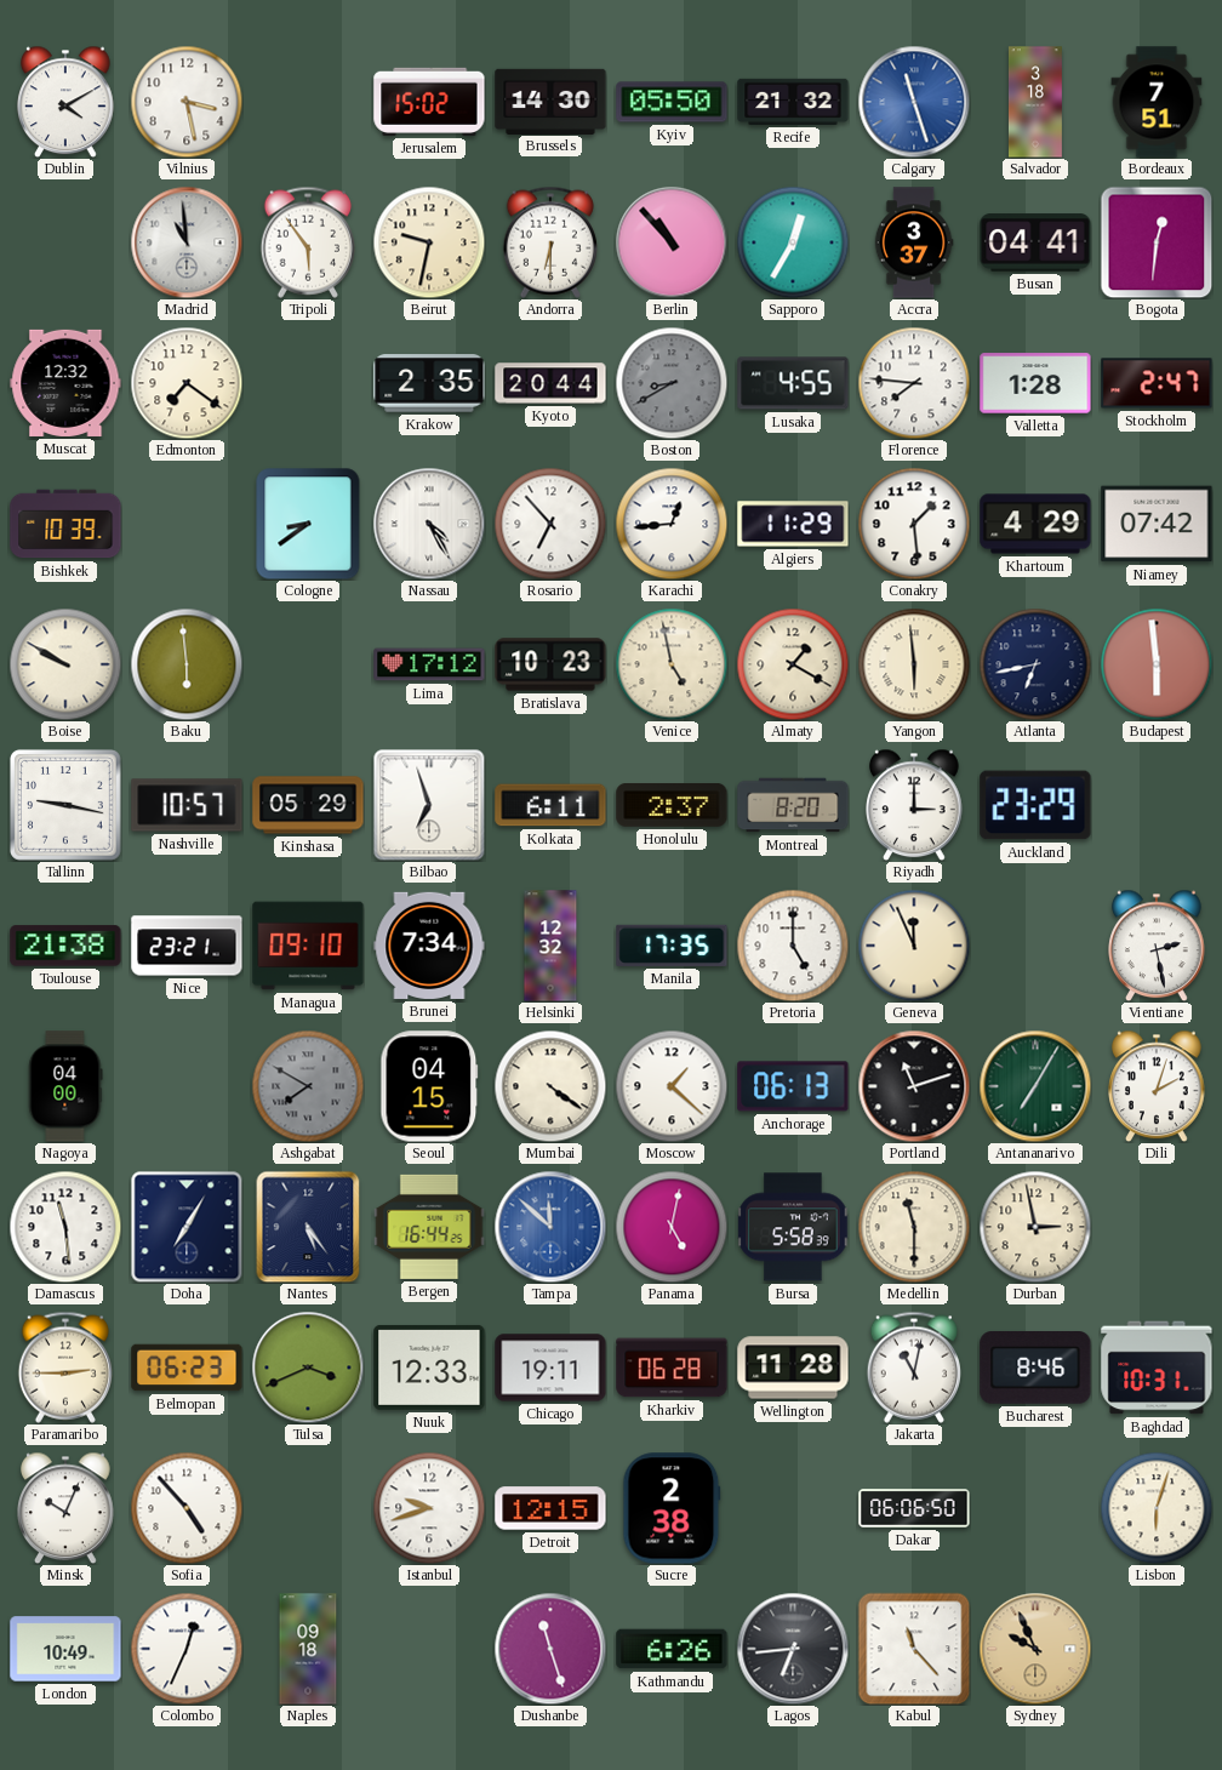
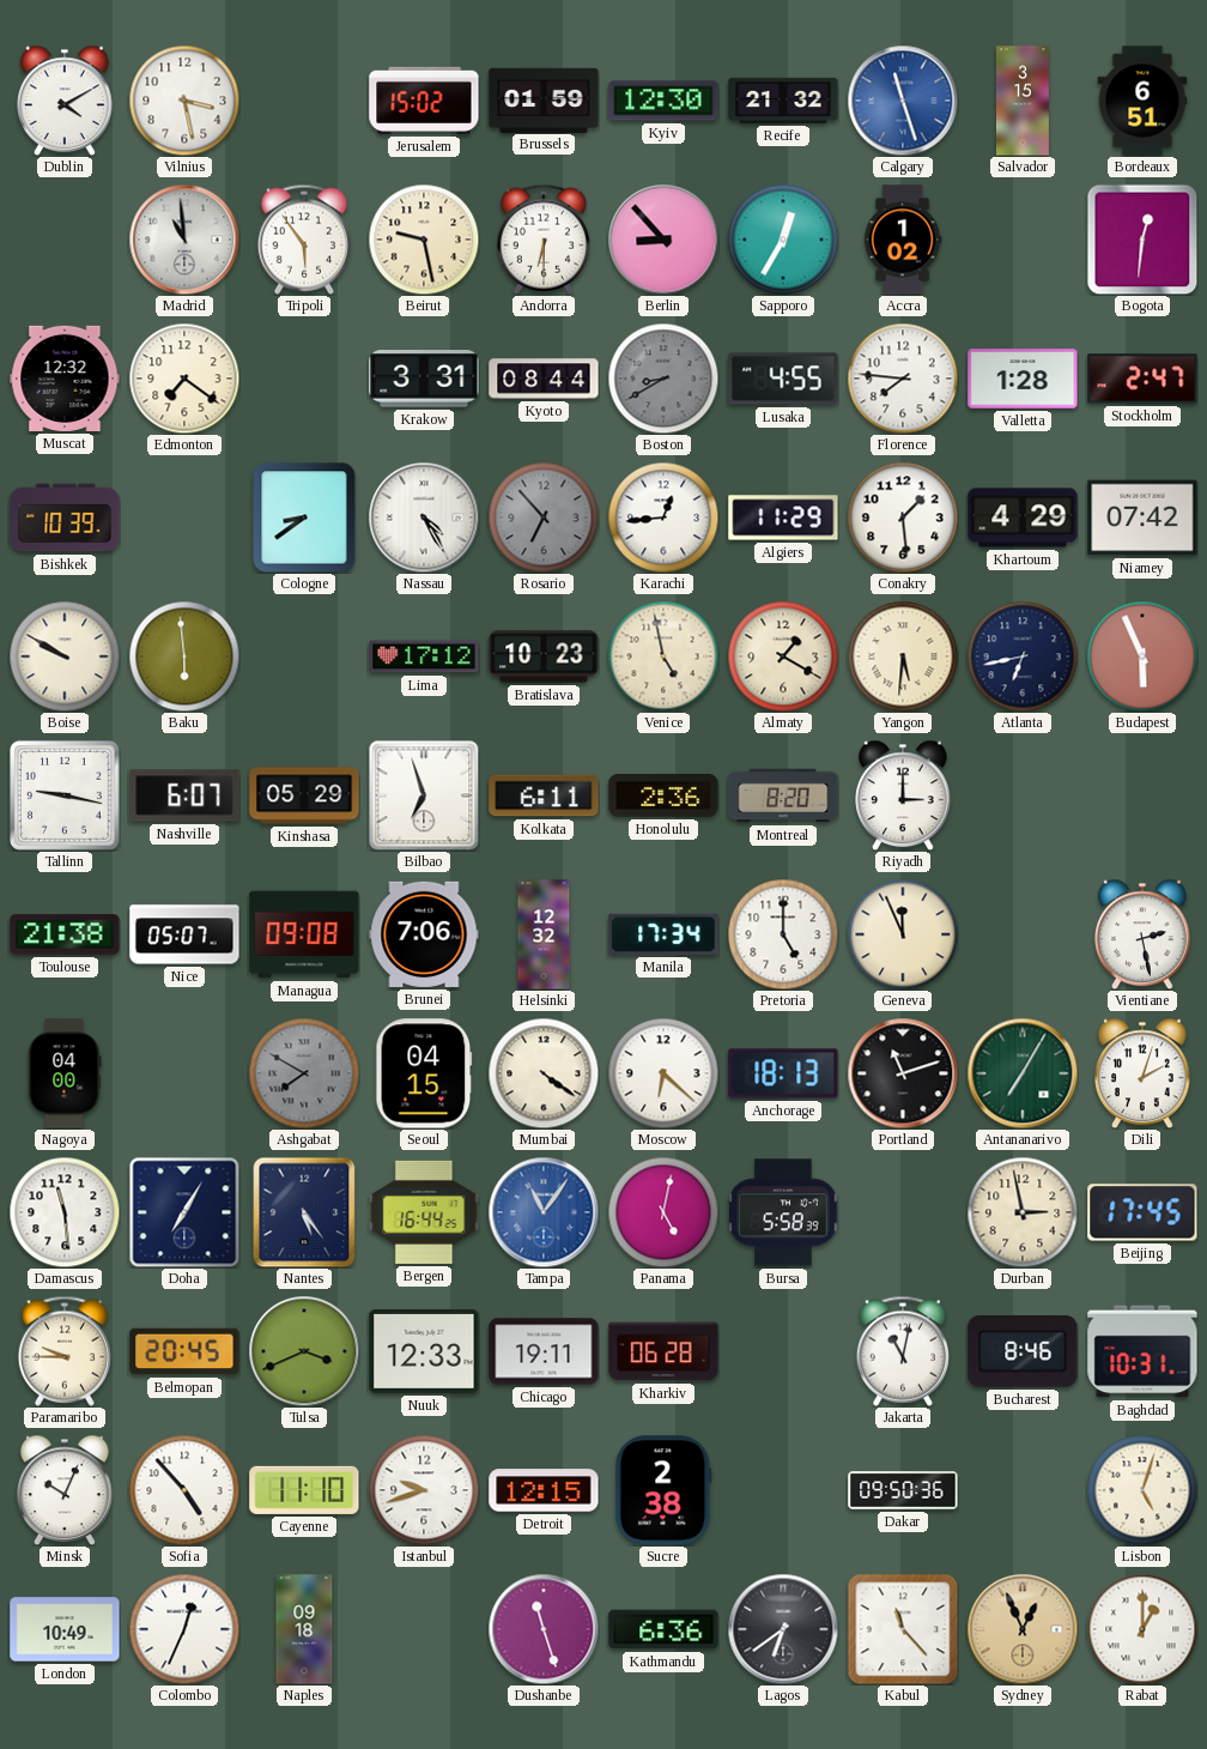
Brussels: 14:30 -> 01:59 (544, 99)
Kyiv: 05:50 -> 12:30 (663, 101)
Salvador: 3:18 -> 3:15 (1023, 101)
Bordeaux: 7:51 -> 6:51 (1142, 101)
Beirut: 9:32 -> 9:28 (424, 240)
Berlin: 10:53 -> 8:53 (663, 240)
Accra: 3:37 -> 1:02 (903, 240)
Busan: 04:41 -> none (1035, 242)
Krakow: 2:35 -> 3:31 (424, 379)
Kyoto: 20:44 -> 08:44 (544, 379)
Rosario dial: white -> grey (544, 518)
Yangon: 5:59 -> 5:31 (903, 656)
Budapest: 5:59 -> 5:56 (1142, 656)
Nashville: 10:57 -> 6:07 (184, 795)
Honolulu: 2:37 -> 2:36 (663, 797)
Auckland: 23:29 -> none (1035, 805)
Nice: 23:21 -> 05:07 (184, 934)
Managua: 09:10 -> 09:08 (304, 934)
Brunei: 7:34 -> 7:06 (424, 934)
Manila: 17:35 -> 17:34 (663, 934)
Moscow: 1:22 -> 6:22 (663, 1073)
Anchorage: 06:13 -> 18:13 (783, 1073)
Tampa: 11:52 -> 11:06 (544, 1212)
Medellin: 11:30 -> none (914, 1227)
Beijing: none -> 17:45 (1142, 1212)
Paramaribo: 2:45 -> 9:45 (63, 1351)
Belmopan: 06:23 -> 20:45 (184, 1351)
Wellington: 11:28 -> none (793, 1368)
Cayenne: none -> 11:10 (304, 1490)
Dakar: 06:06 -> 09:50 (903, 1490)
Lisbon: 6:03 -> 5:03 (1142, 1490)
Kathmandu: 6:26 -> 6:36 (663, 1629)
Lagos: 6:44 -> 6:39 (783, 1629)
Sydney: 9:56 -> 12:56 (1023, 1629)
Rabat: none -> 1:00 (1142, 1629)
